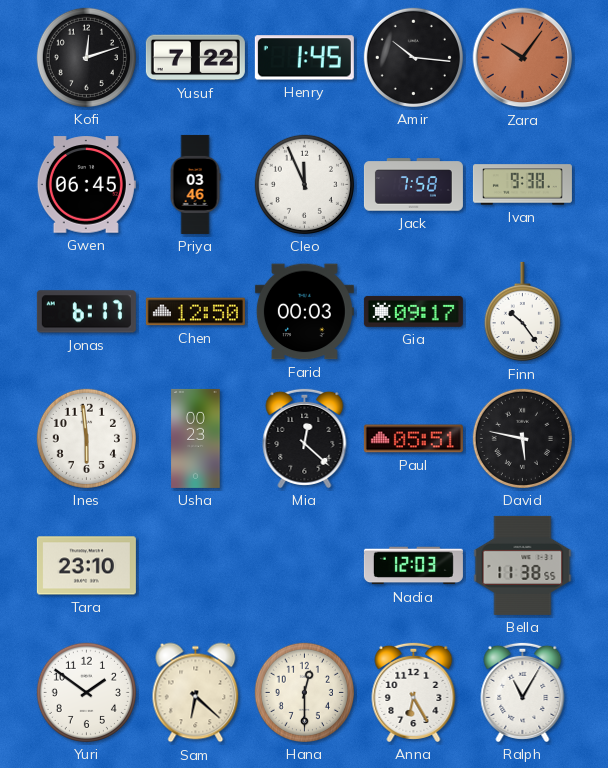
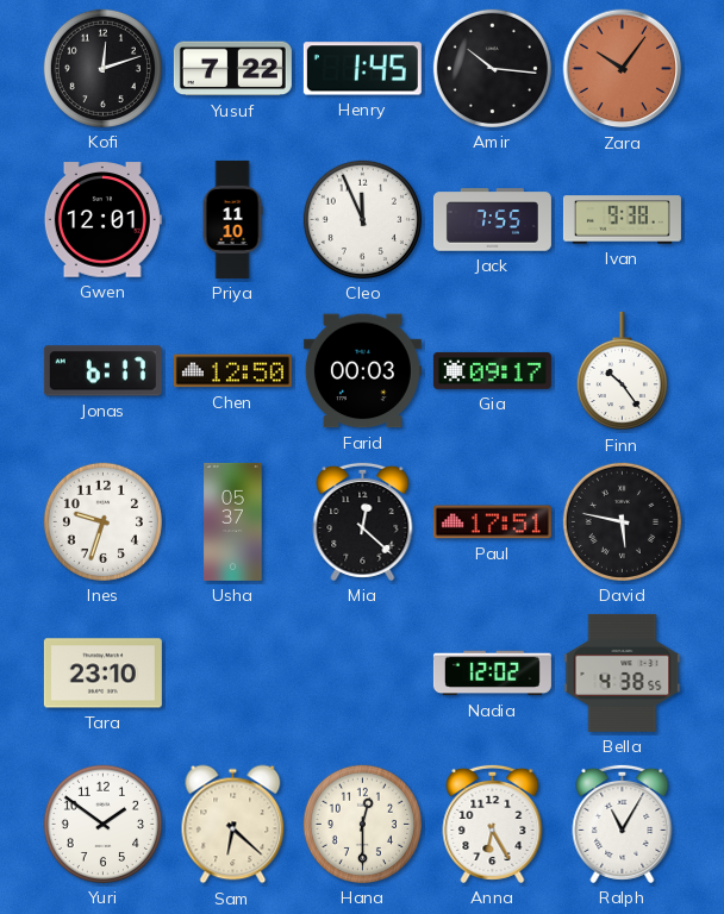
Gwen: 06:45 -> 12:01 (102, 220)
Priya: 03:46 -> 11:10 (232, 219)
Jack: 7:58 -> 7:55 (492, 220)
Ines: 5:59 -> 9:33 (102, 521)
Usha: 00:23 -> 05:37 (233, 521)
Paul: 05:51 -> 17:51 (492, 522)
Nadia: 12:03 -> 12:02 (492, 674)
Bella: 11:38 -> 4:38 (623, 672)
